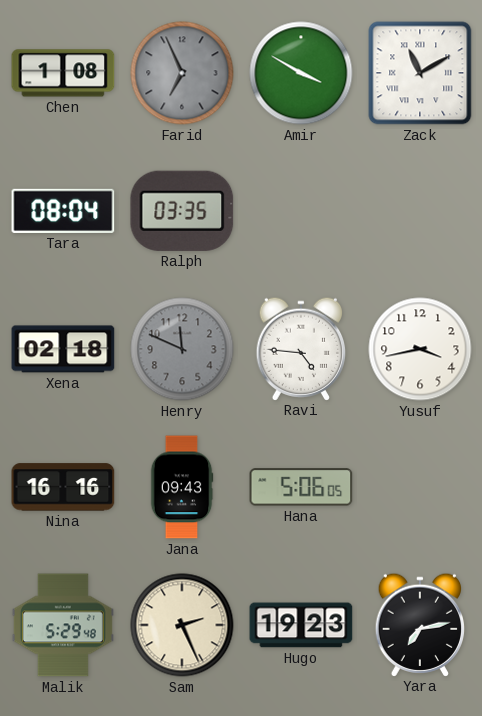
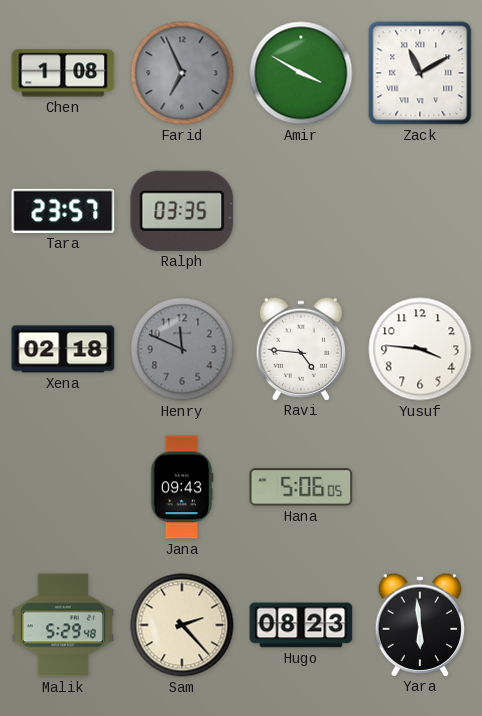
Tara: 08:04 -> 23:57 (63, 211)
Yusuf: 3:43 -> 3:46 (420, 349)
Nina: 16:16 -> none (63, 487)
Sam: 2:26 -> 2:23 (182, 625)
Hugo: 19:23 -> 08:23 (301, 625)
Yara: 7:13 -> 5:59 (420, 624)
